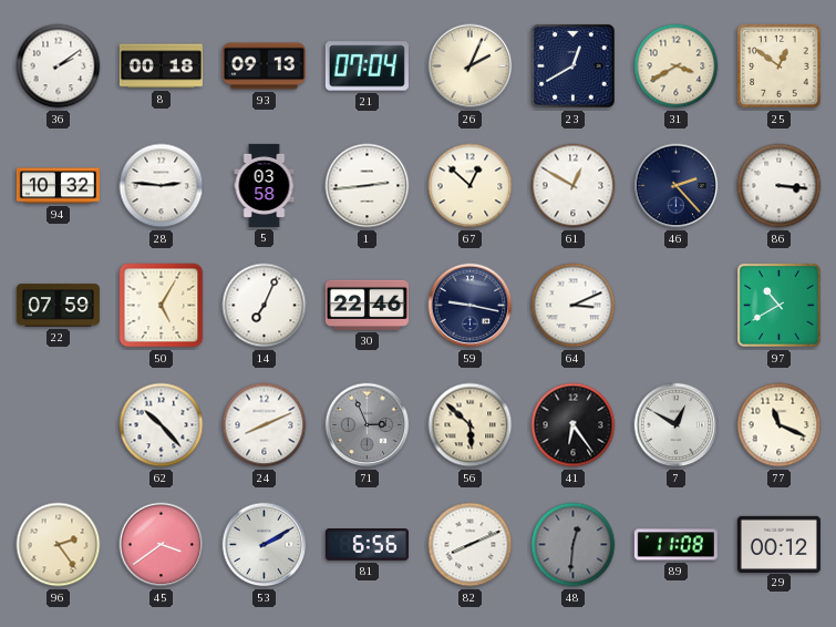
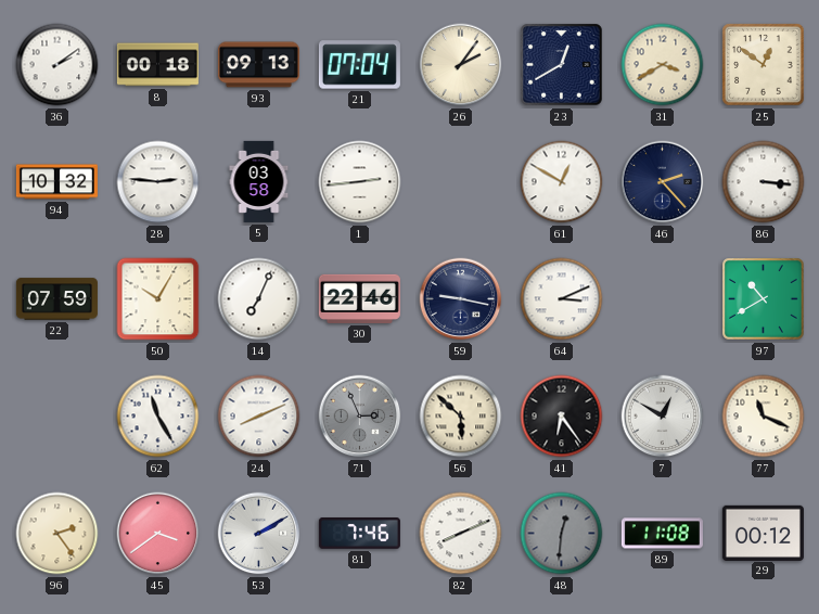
26: 2:04 -> 2:06 (461, 65)
67: 12:52 -> none (471, 186)
50: 5:05 -> 10:05 (158, 299)
62: 10:23 -> 11:25 (158, 417)
81: 6:56 -> 7:46 (359, 534)
